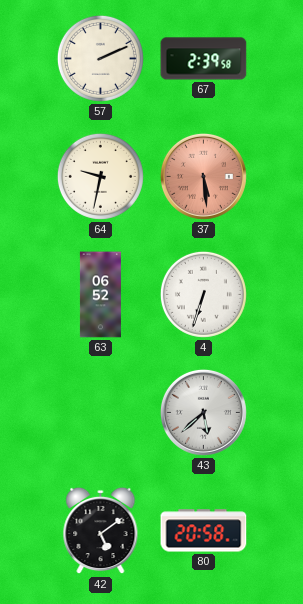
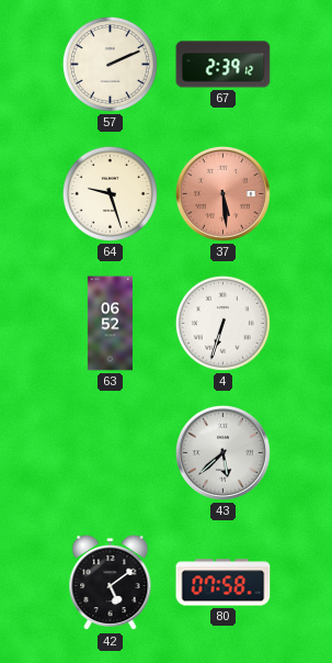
67: 2:39:58 -> 2:39:12 (224, 65)
64: 9:32 -> 9:27 (110, 193)
80: 20:58 -> 07:58 (224, 583)
